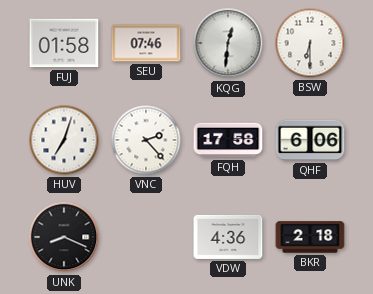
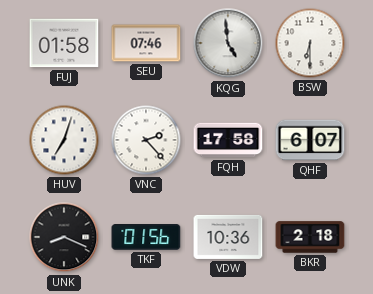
KQG: 12:31 -> 4:59 (228, 43)
QHF: 6:06 -> 6:07 (310, 140)
TKF: none -> 01:56 (146, 238)
VDW: 4:36 -> 10:36 (228, 237)
